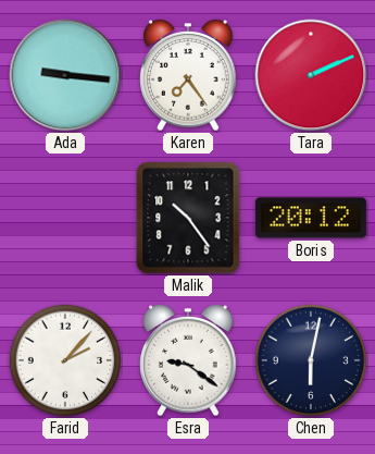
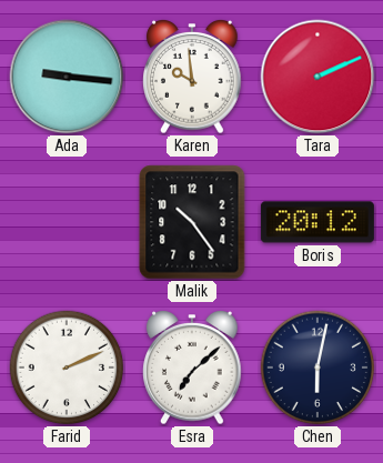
Karen: 7:24 -> 9:59 (192, 78)
Farid: 2:07 -> 2:11 (67, 368)
Esra: 9:21 -> 7:08 (192, 369)
